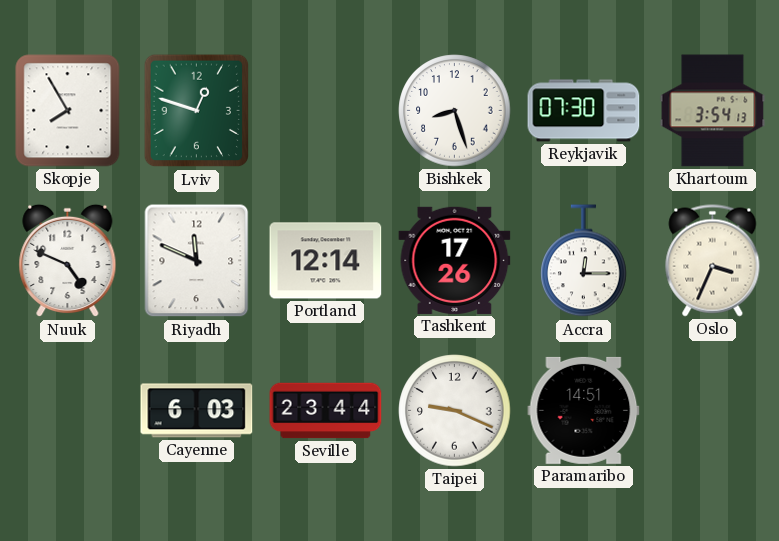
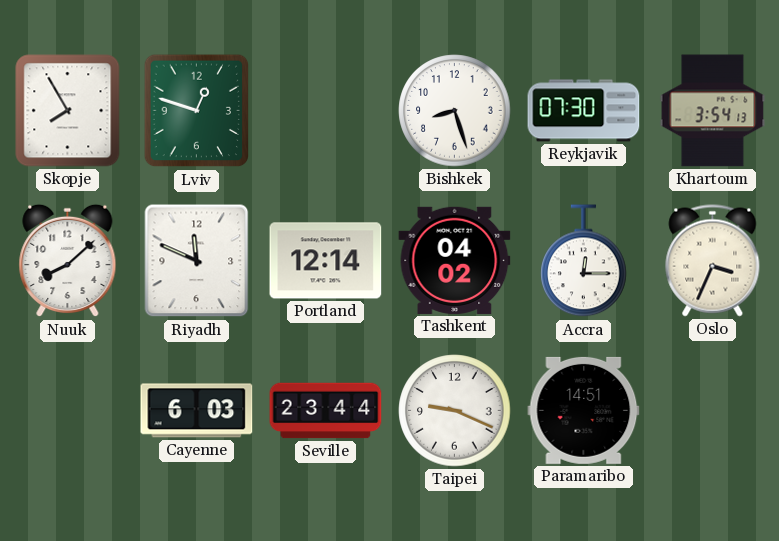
Nuuk: 4:49 -> 8:08 (68, 261)
Tashkent: 17:26 -> 04:02 (455, 260)
